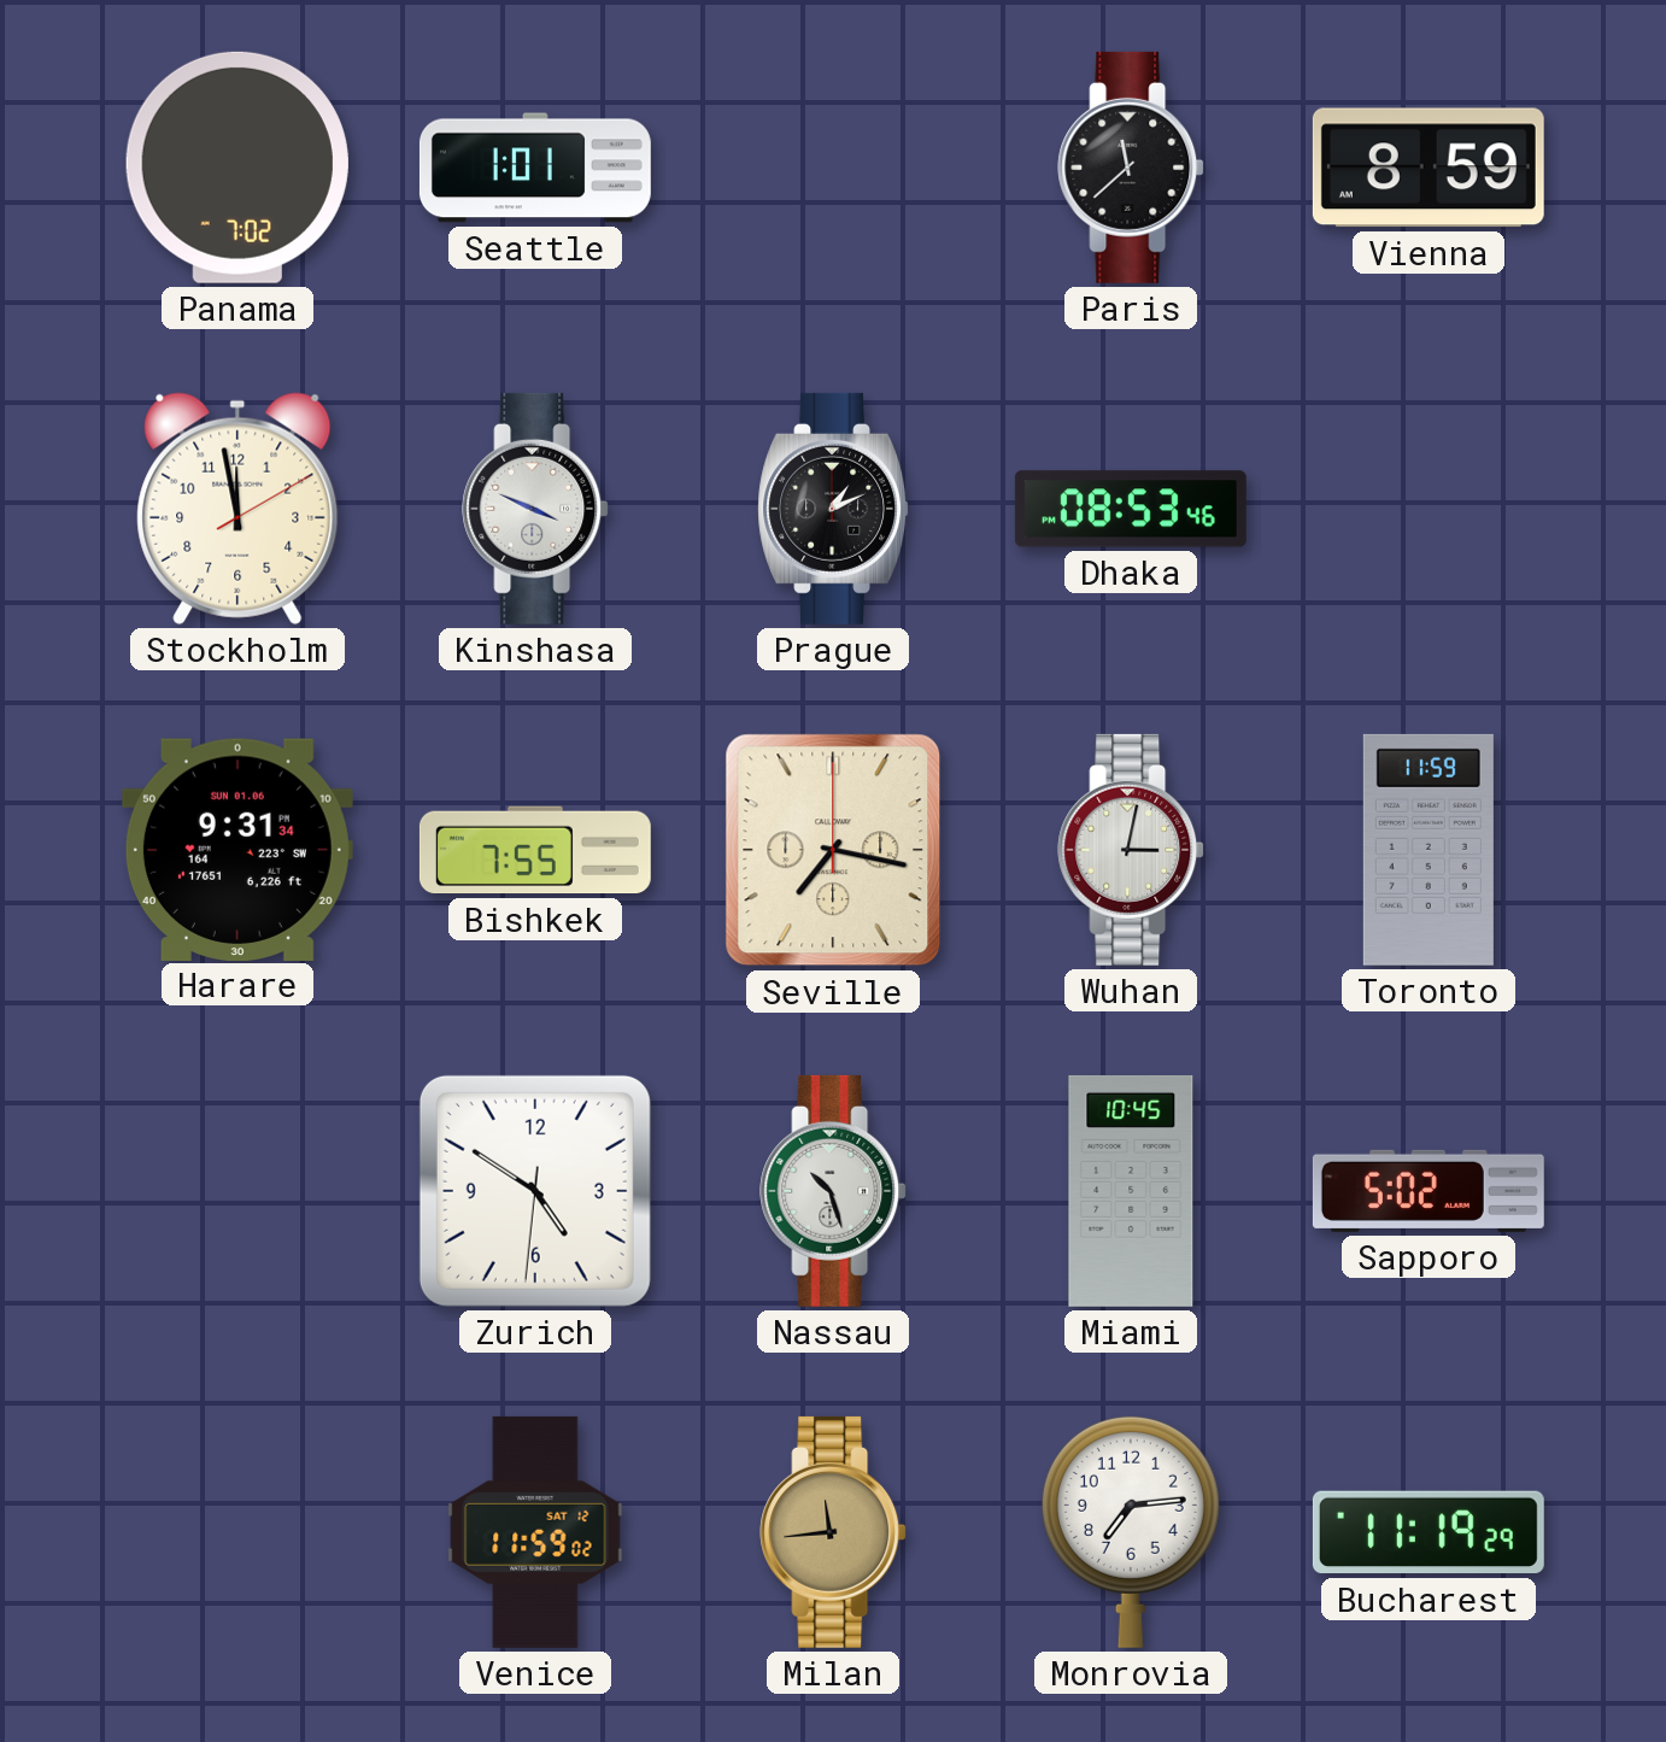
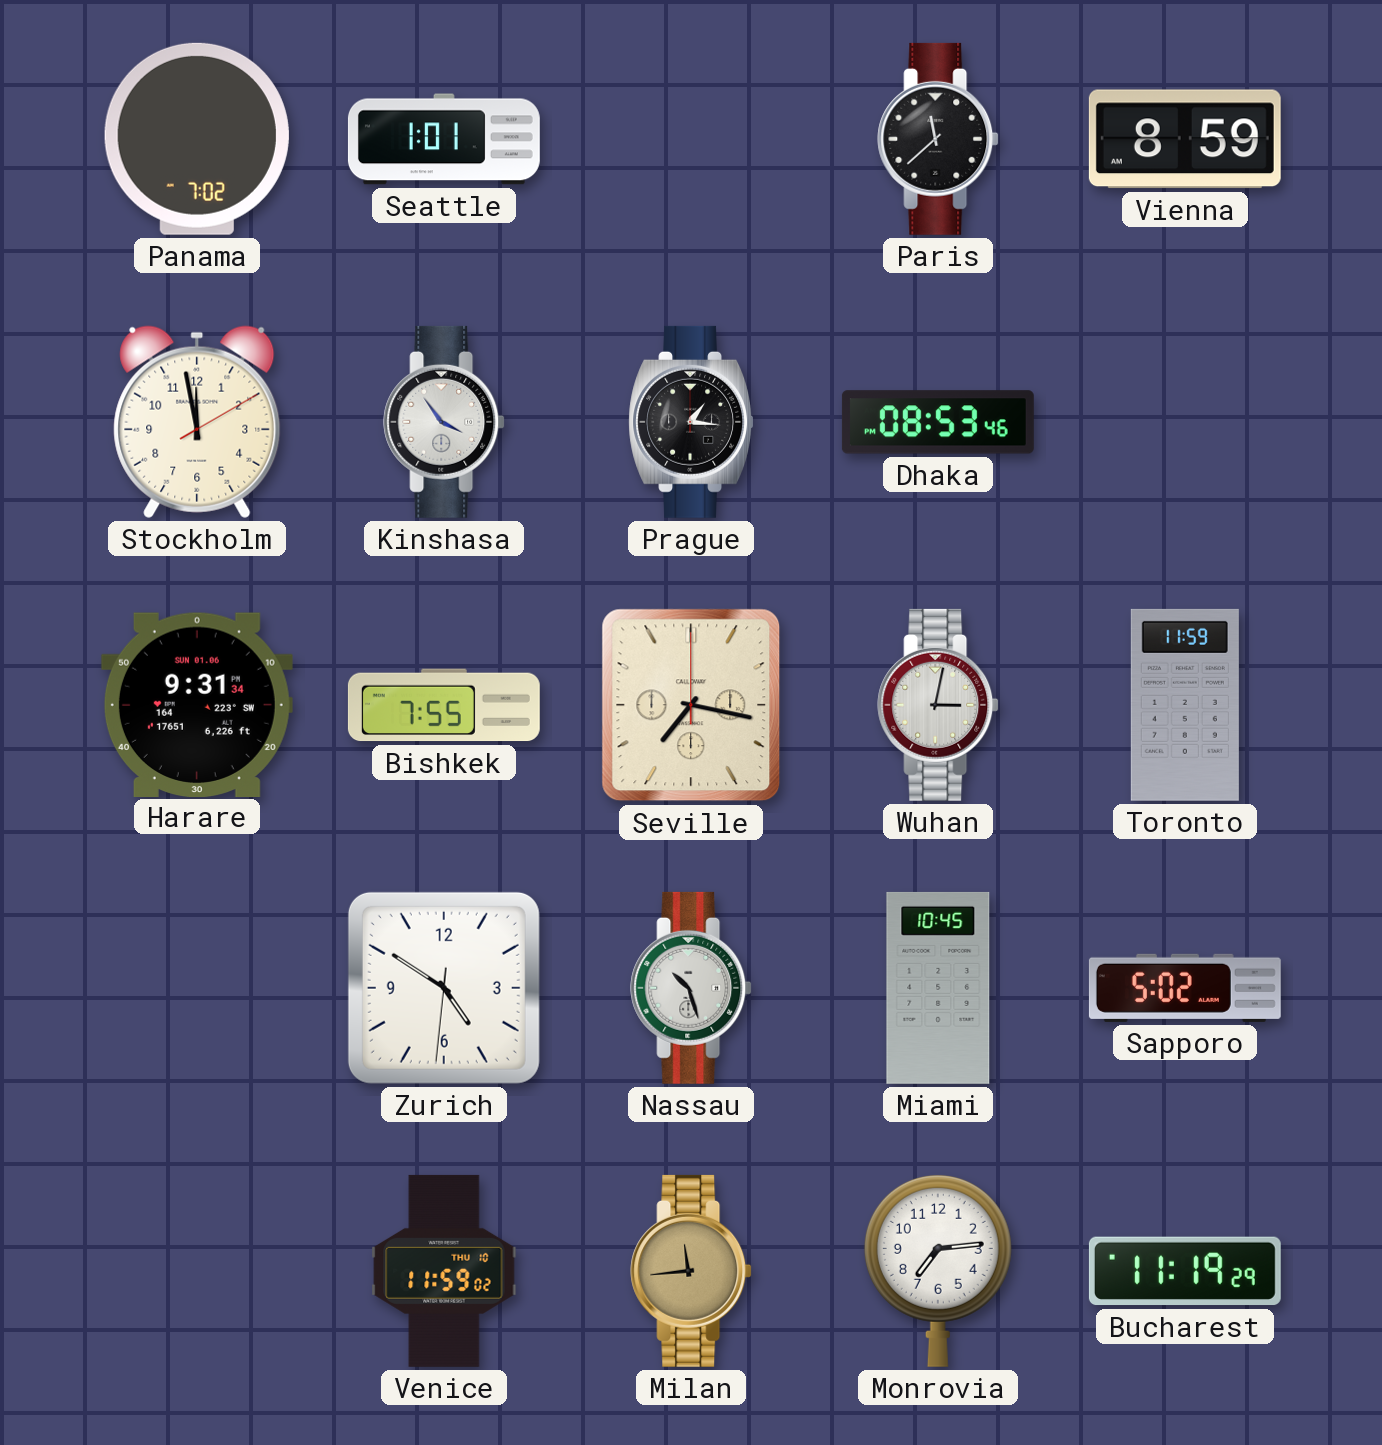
Kinshasa: 3:49 -> 3:54 (444, 422)
Prague: 1:11 -> 1:16 (690, 422)
Venice date: SAT 12 -> THU 10 (444, 1271)
